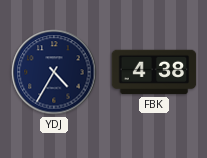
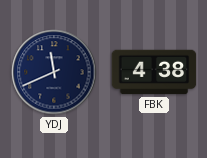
YDJ: 4:35 -> 11:41 (54, 72)
